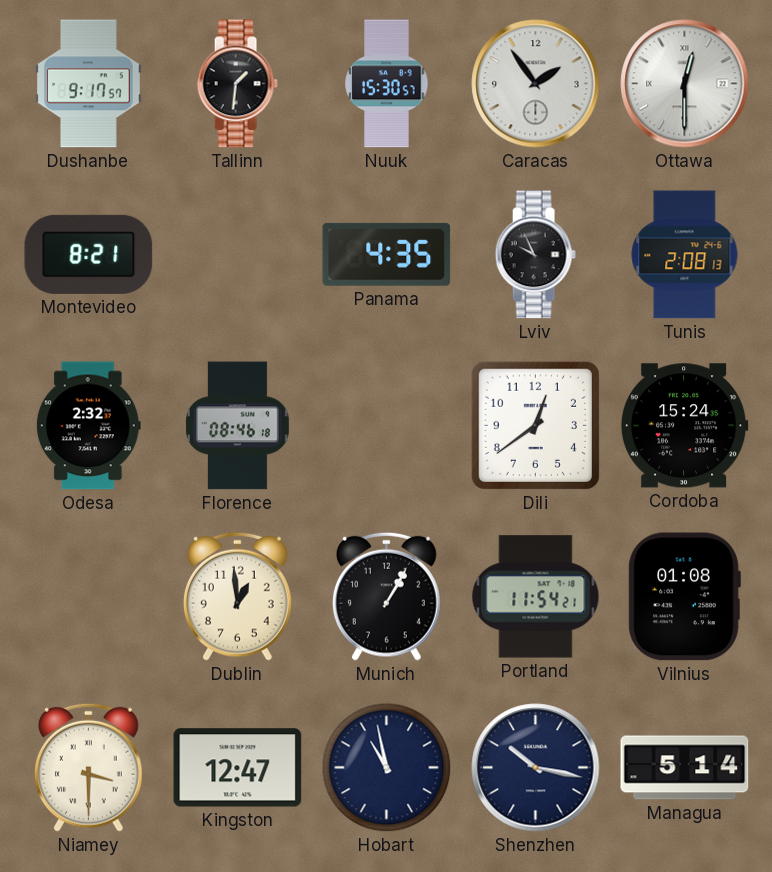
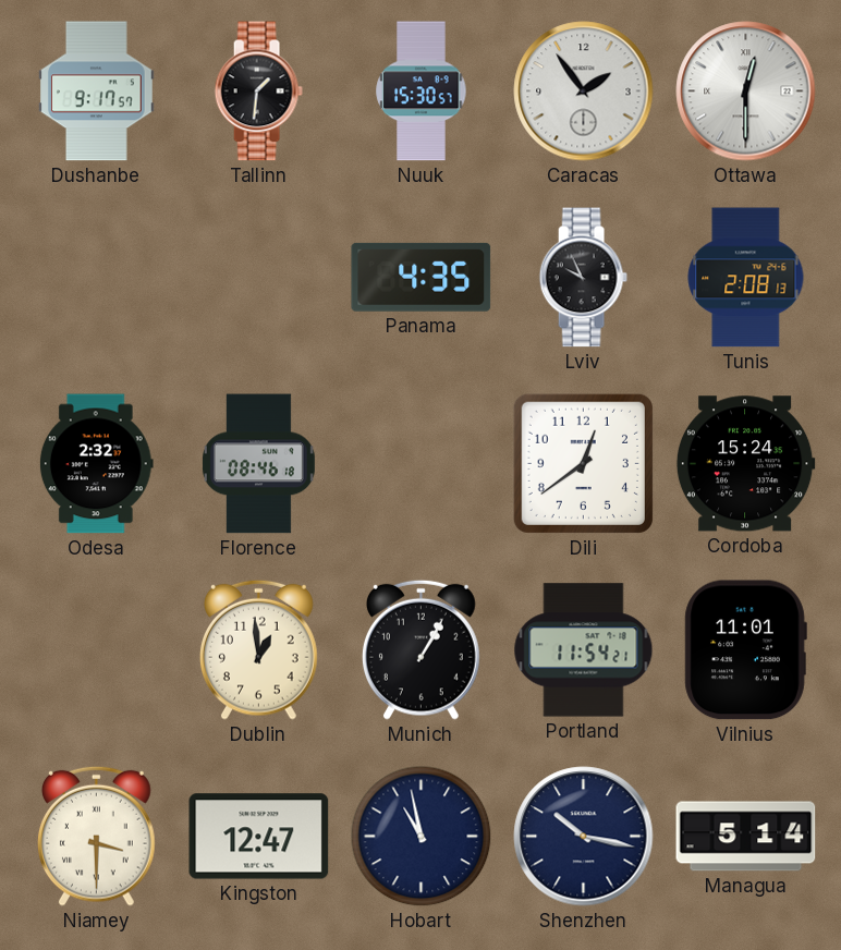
Montevideo: 8:21 -> none (89, 254)
Vilnius: 01:08 -> 11:01 (745, 650)
